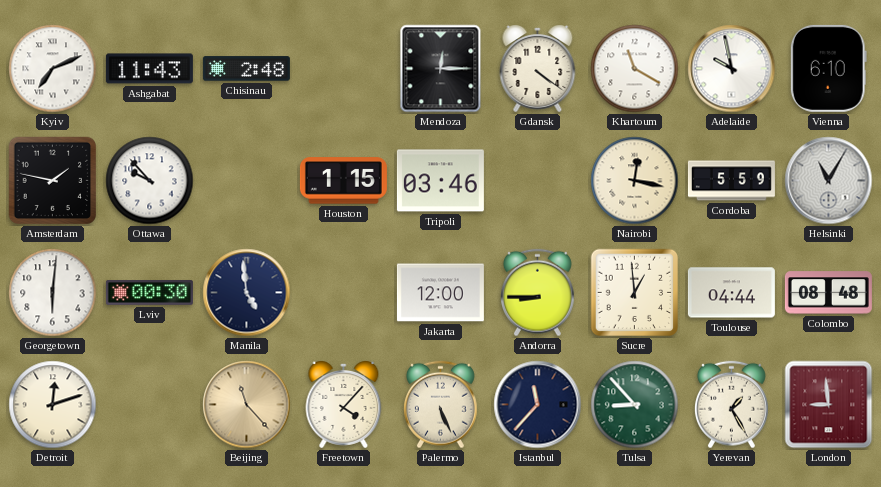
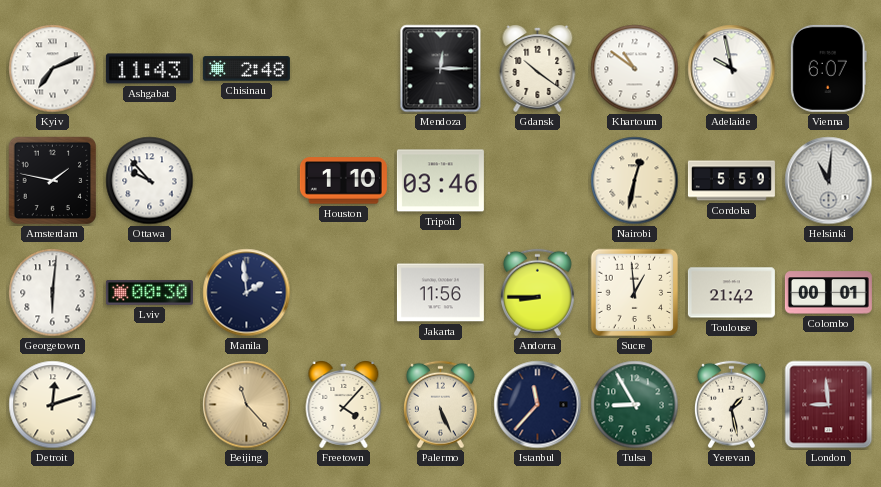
Gdansk: 4:21 -> 10:21 (538, 69)
Khartoum: 11:20 -> 10:51 (635, 69)
Vienna: 6:10 -> 6:07 (828, 68)
Houston: 1:15 -> 1:10 (343, 181)
Nairobi: 12:17 -> 12:32 (635, 181)
Helsinki: 11:05 -> 11:01 (829, 181)
Manila: 4:59 -> 1:59 (247, 293)
Jakarta: 12:00 -> 11:56 (440, 293)
Toulouse: 04:44 -> 21:42 (731, 293)
Colombo: 08:48 -> 00:01 (828, 293)
Tulsa: 8:53 -> 8:55 (635, 405)
Yerevan: 1:25 -> 1:28 (731, 405)
